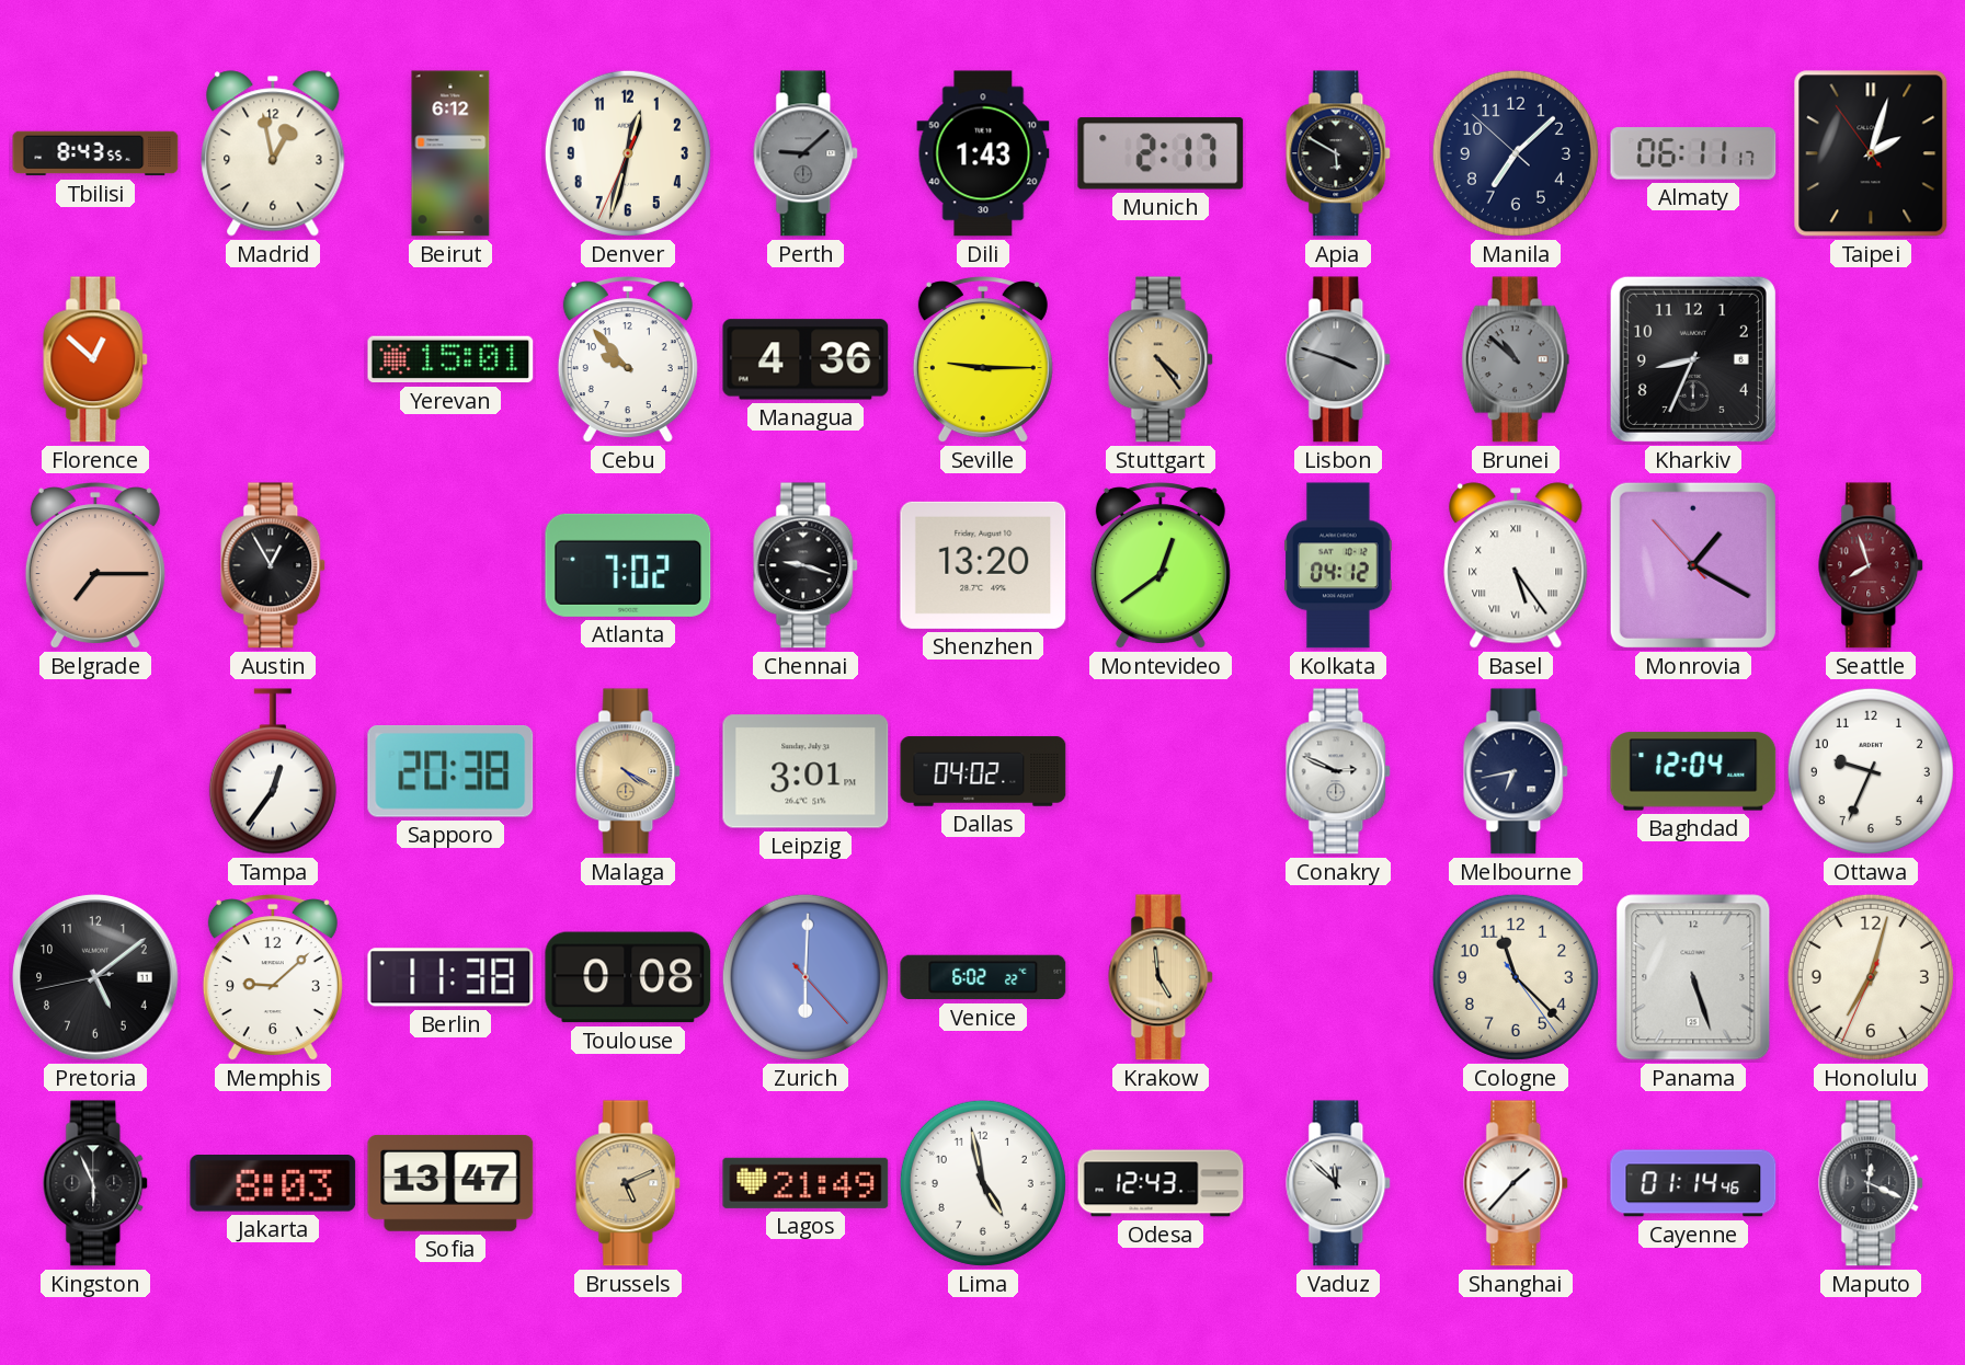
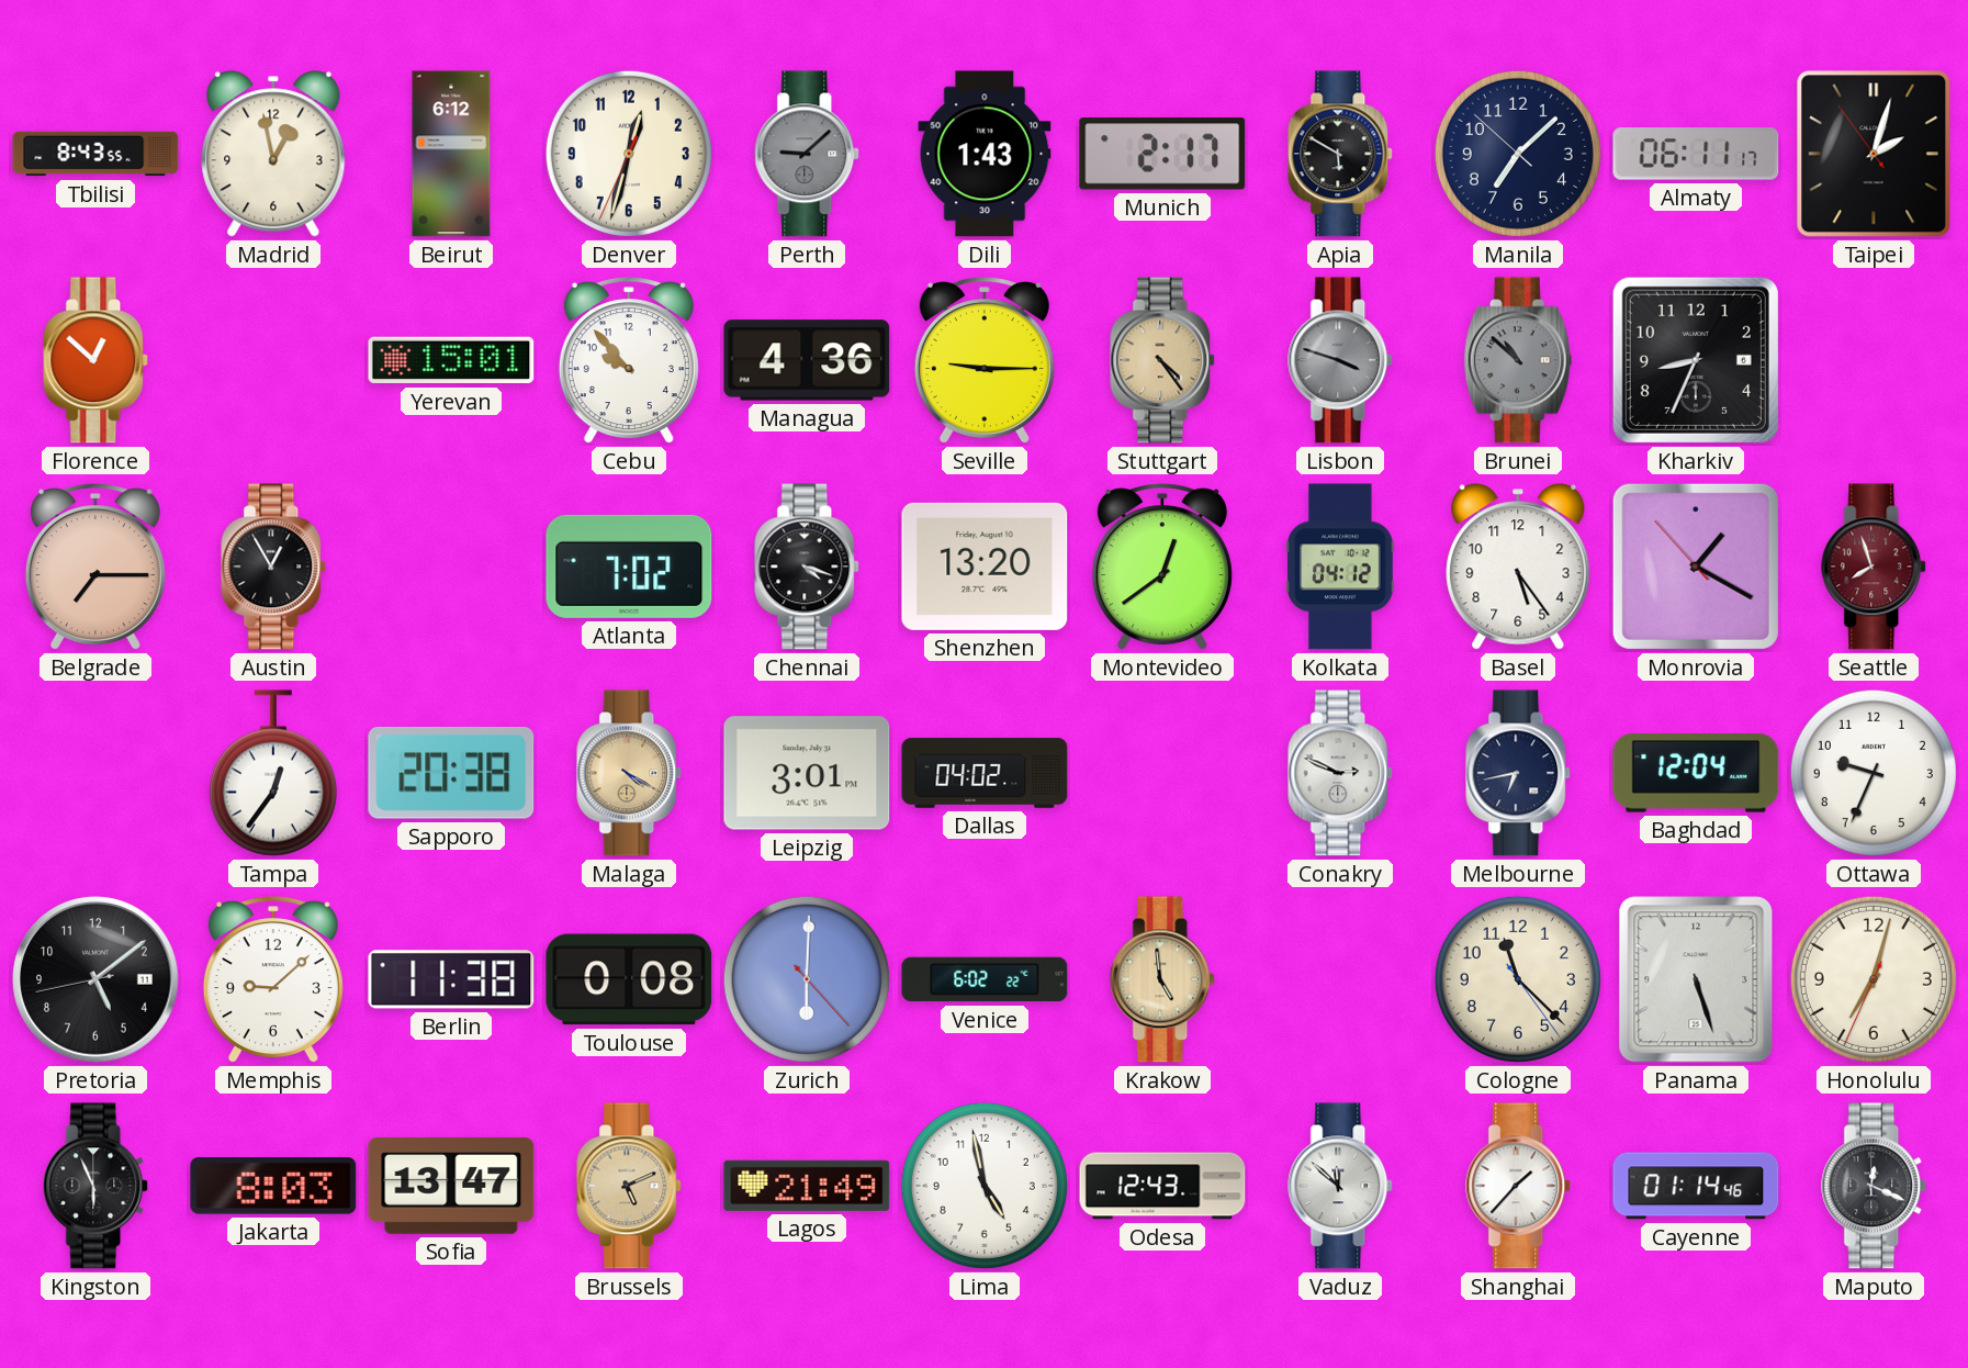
Chennai: 9:18 -> 4:18 (808, 567)
Basel numerals: Roman -> Arabic (1518, 567)
